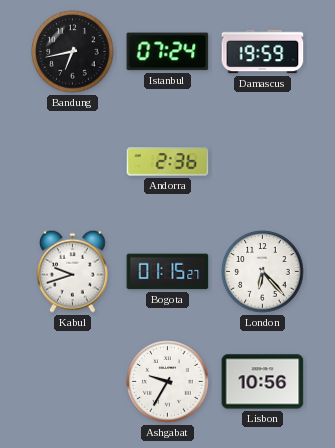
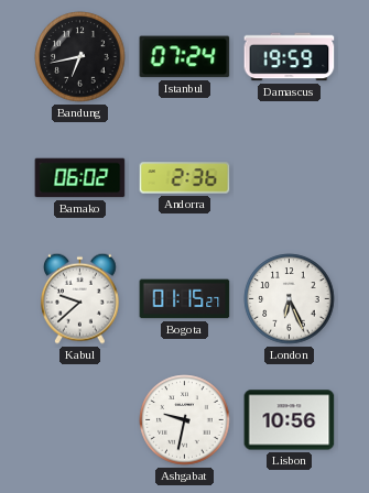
Bamako: none -> 06:02 (80, 178)
Kabul: 9:42 -> 9:38 (79, 298)
London: 6:23 -> 6:26 (290, 299)
Ashgabat: 9:35 -> 9:32 (185, 420)
